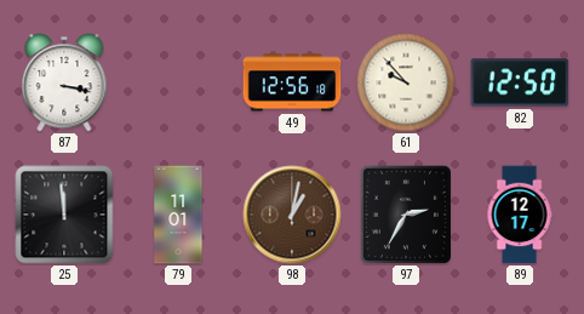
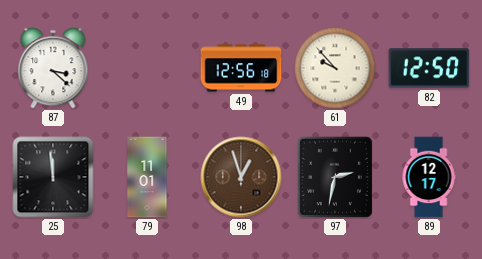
87: 3:17 -> 3:22 (53, 68)
98: 1:02 -> 12:57 (241, 177)
97: 2:35 -> 2:32 (335, 177)
